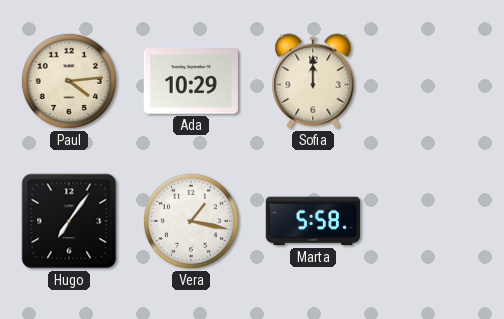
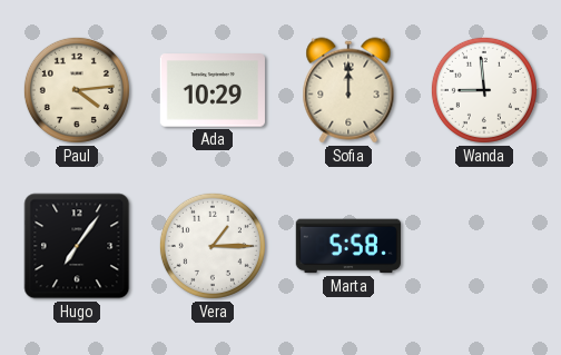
Wanda: none -> 8:59 (484, 90)
Vera: 1:17 -> 1:15 (213, 246)
